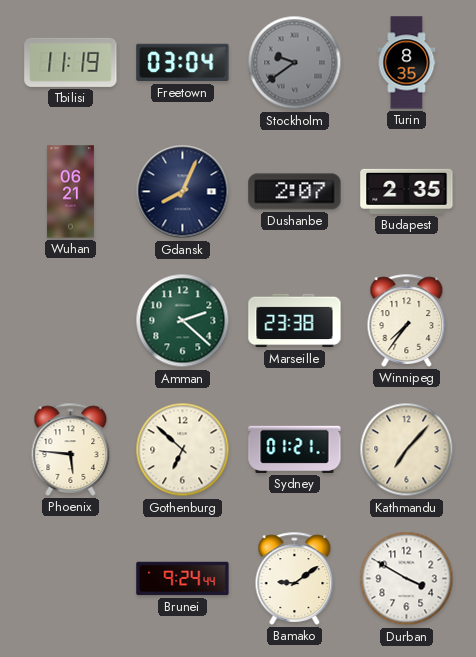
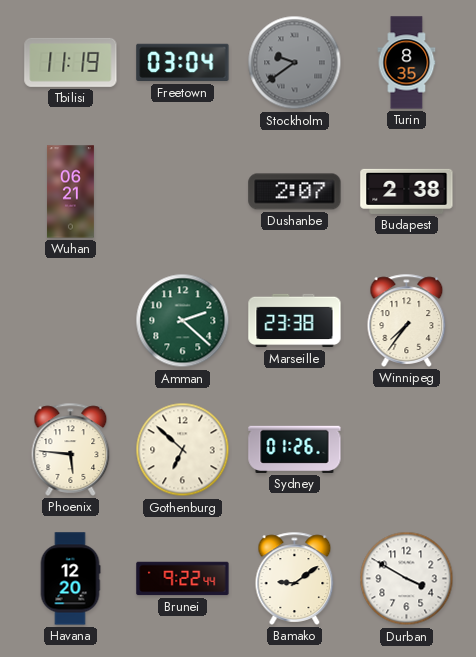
Gdansk: 8:04 -> none (183, 192)
Budapest: 2:35 -> 2:38 (407, 191)
Sydney: 01:21 -> 01:26 (295, 449)
Kathmandu: 7:07 -> none (407, 450)
Havana: none -> 12:20 (70, 579)
Brunei: 9:24 -> 9:22 (183, 579)
